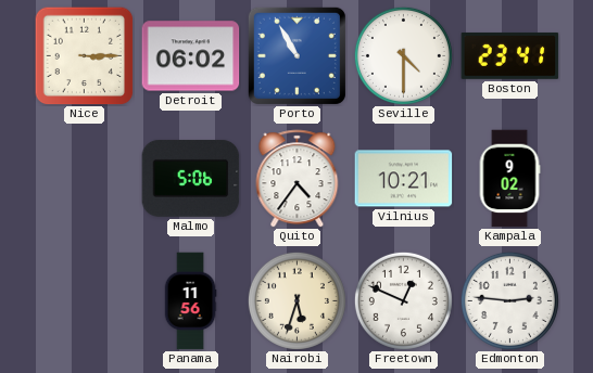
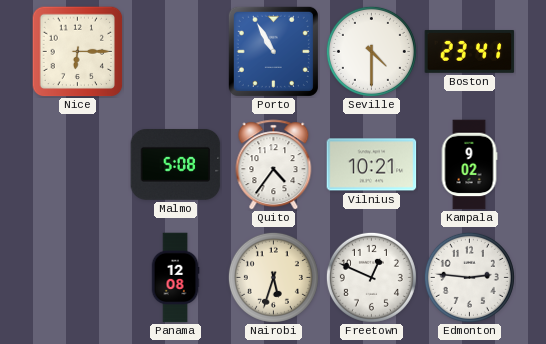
Nice: 3:15 -> 6:15 (77, 51)
Detroit: 06:02 -> none (191, 56)
Malmo: 5:06 -> 5:08 (176, 164)
Panama: 11:56 -> 12:08 (175, 278)
